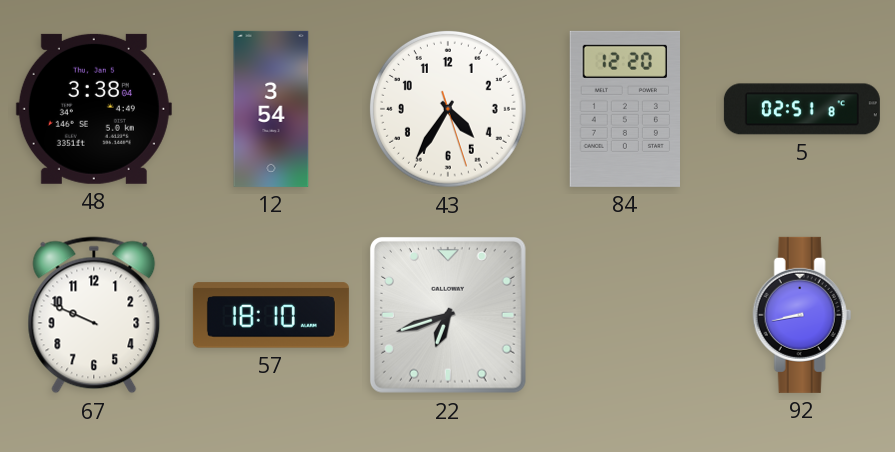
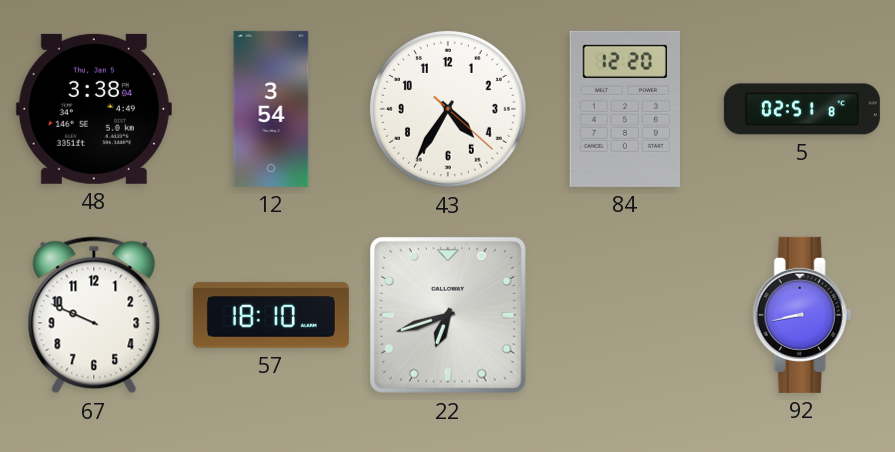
43: 4:35:27 -> 4:35:22 (448, 109)
